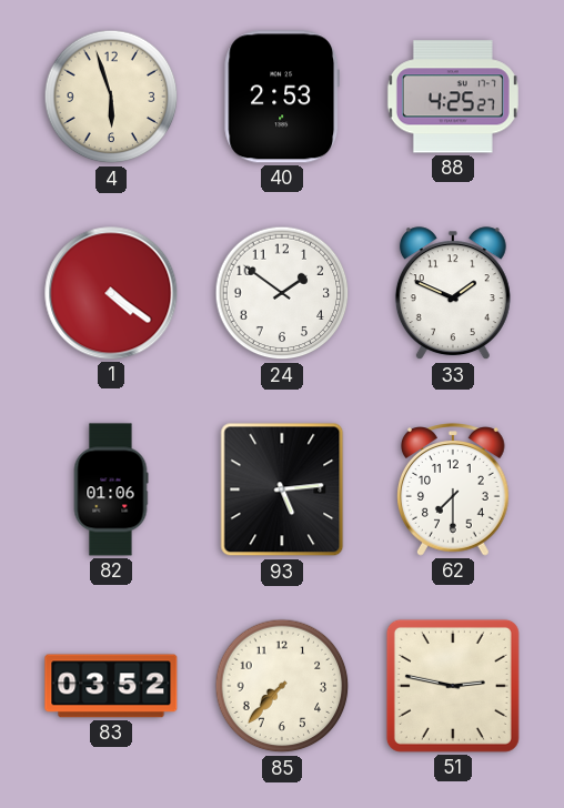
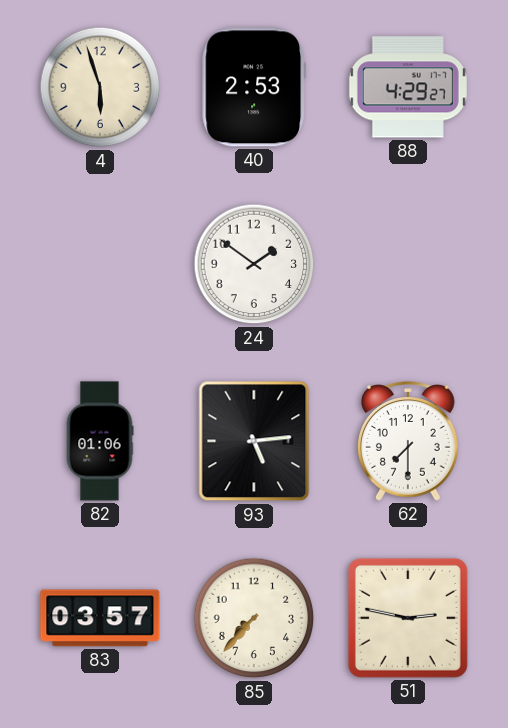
88: 4:25 -> 4:29 (408, 87)
1: 4:21 -> none (111, 293)
33: 1:49 -> none (453, 294)
83: 03:52 -> 03:57 (100, 618)
